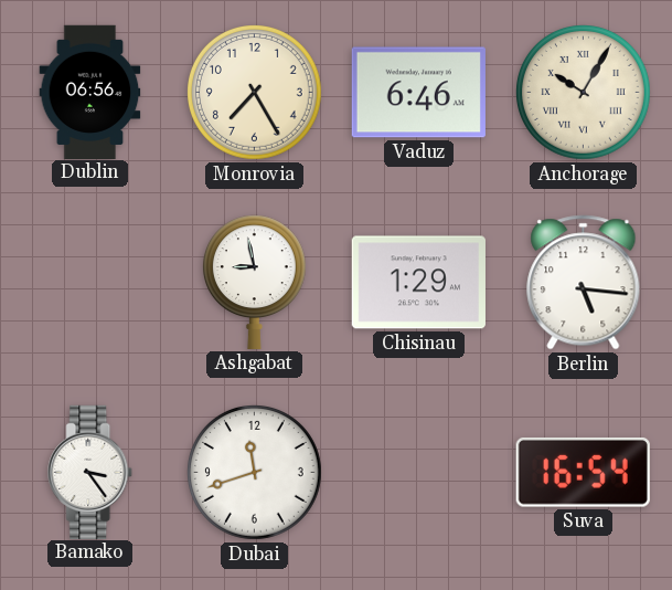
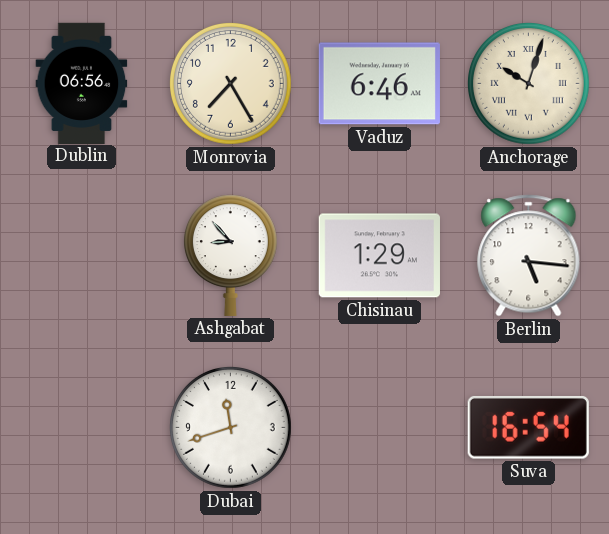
Anchorage: 10:05 -> 10:03 (529, 84)
Ashgabat: 8:58 -> 8:53 (230, 255)
Bamako: 3:24 -> none (90, 472)
